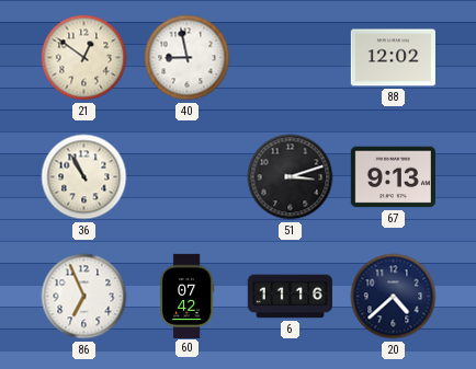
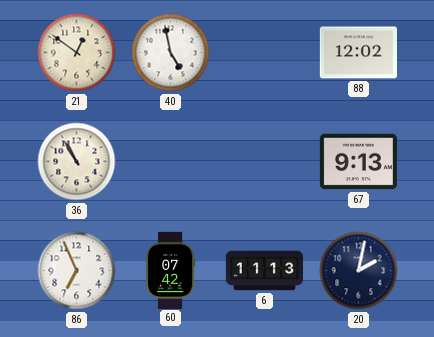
40: 8:58 -> 4:58 (171, 53)
51: 3:12 -> none (291, 177)
6: 11:16 -> 11:13 (264, 271)
20: 4:38 -> 2:02 (359, 271)
